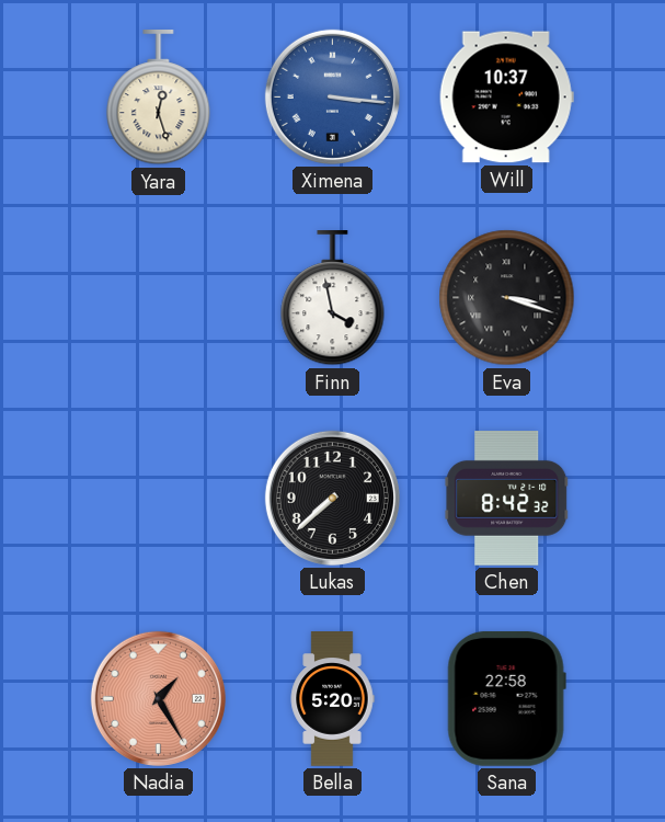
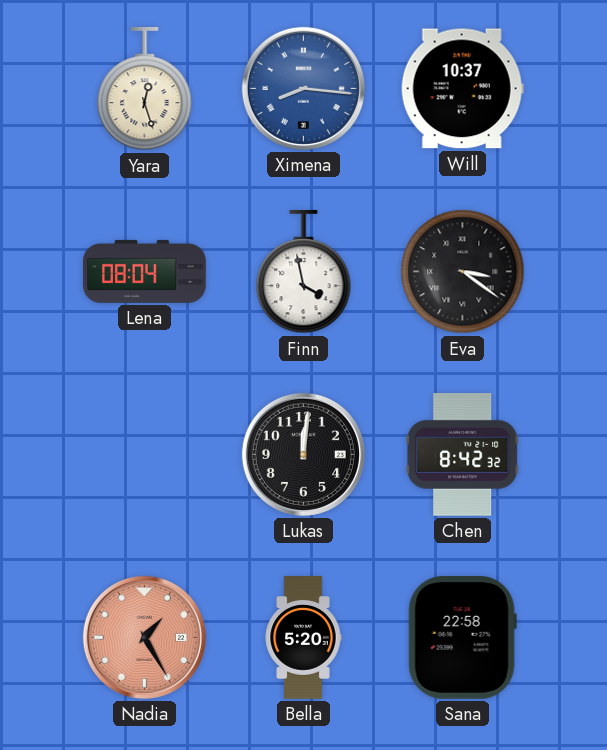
Ximena: 3:16 -> 8:16 (303, 88)
Lena: none -> 08:04 (145, 271)
Eva: 3:18 -> 3:21 (463, 272)
Lukas: 7:38 -> 12:01 (303, 454)
